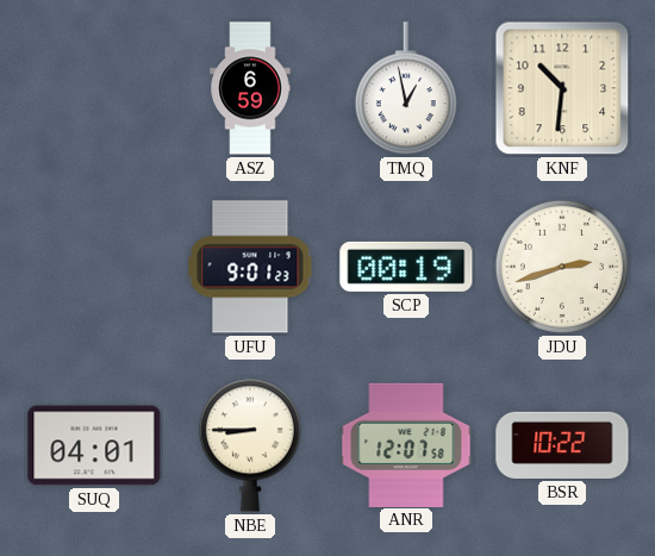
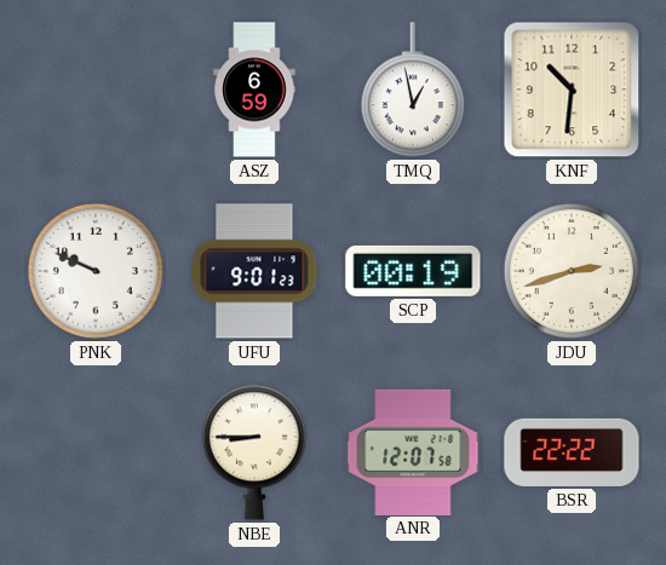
PNK: none -> 9:49 (96, 271)
SUQ: 04:01 -> none (94, 445)
BSR: 10:22 -> 22:22 (572, 452)
